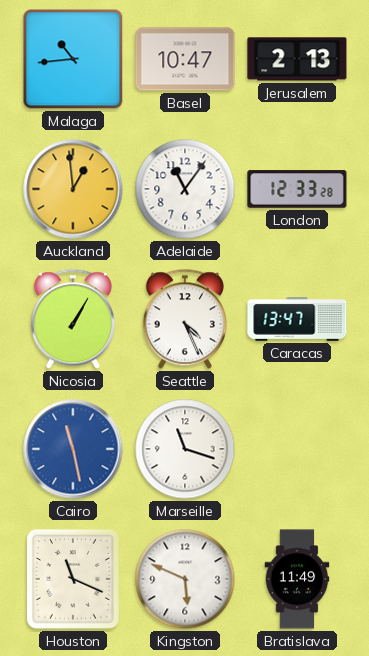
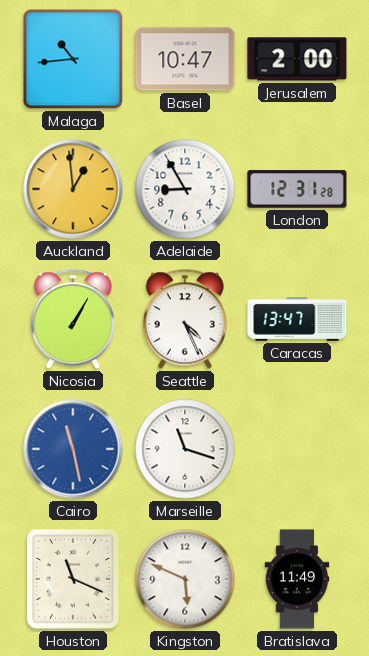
Jerusalem: 2:13 -> 2:00 (297, 59)
Adelaide: 11:06 -> 8:55 (185, 189)
London: 12:33 -> 12:31 (297, 189)
